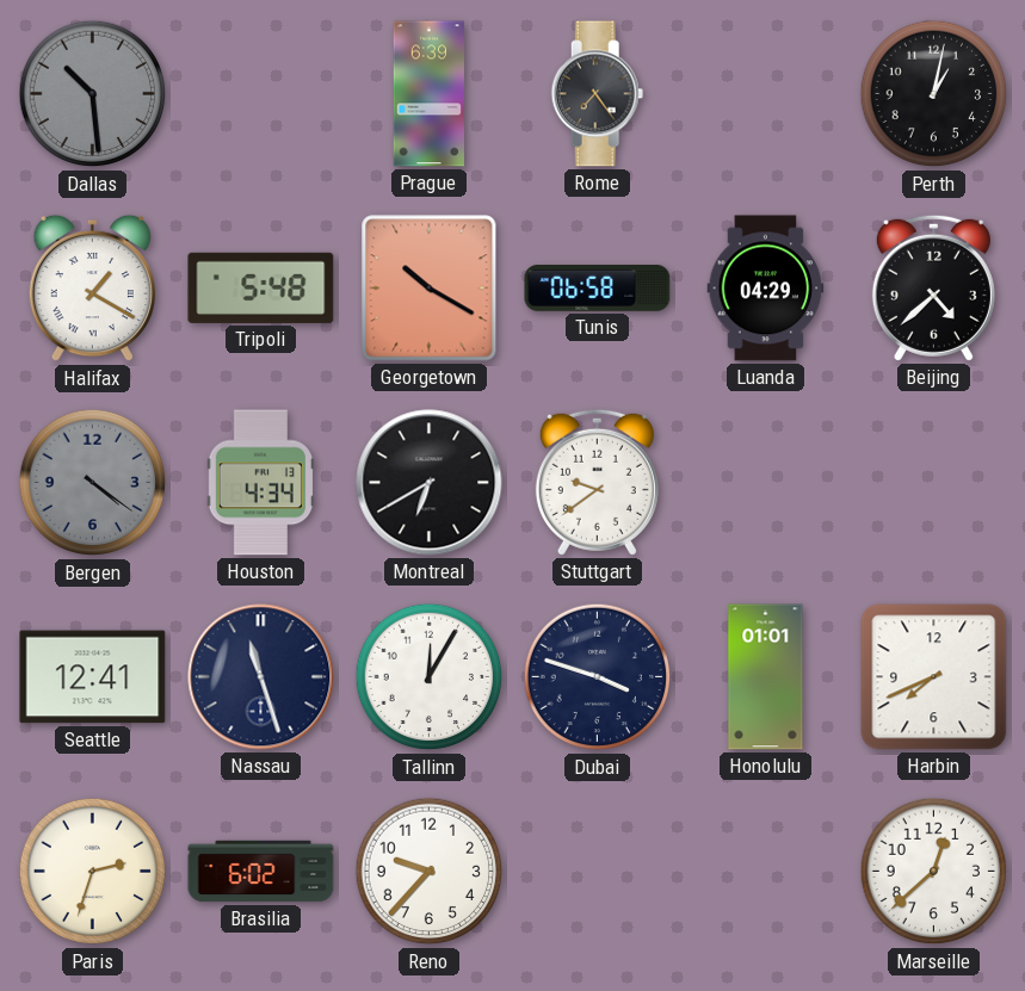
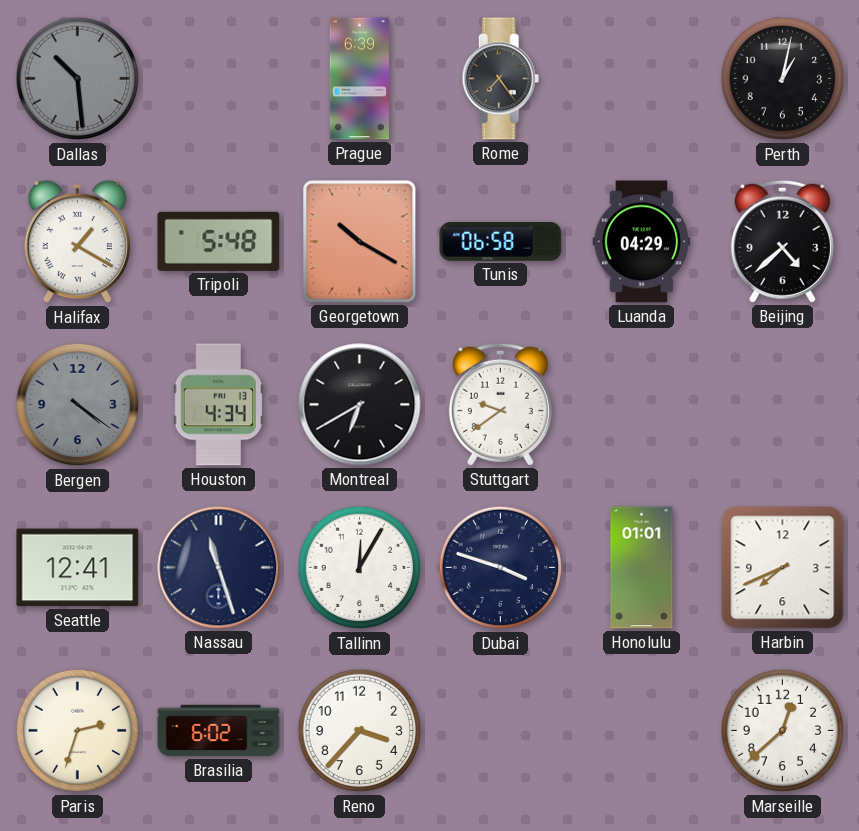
Reno: 9:37 -> 3:37 (360, 731)
